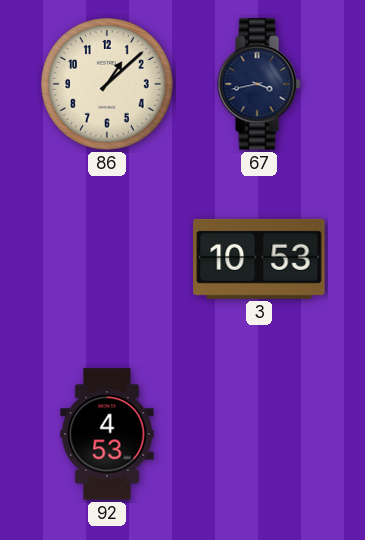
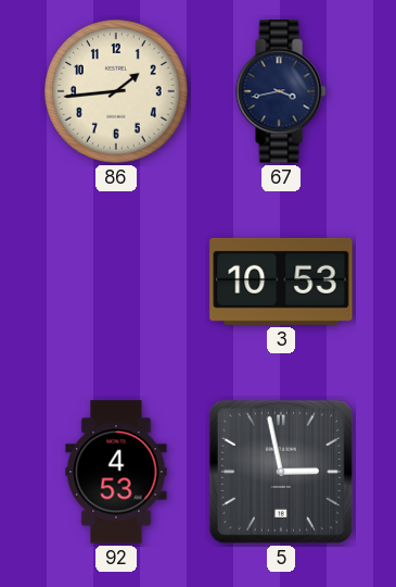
86: 1:08 -> 1:44 (116, 91)
5: none -> 2:58 (281, 472)
